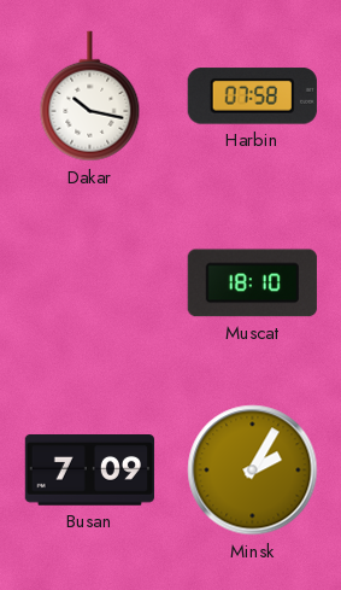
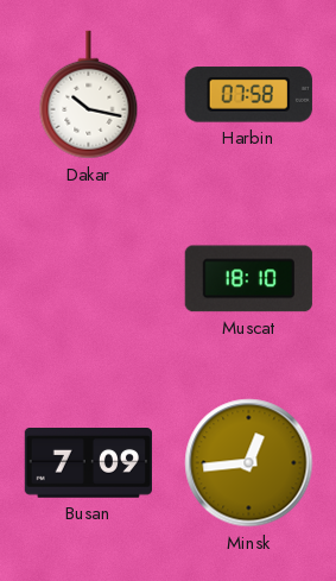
Minsk: 2:05 -> 12:44 (249, 463)
